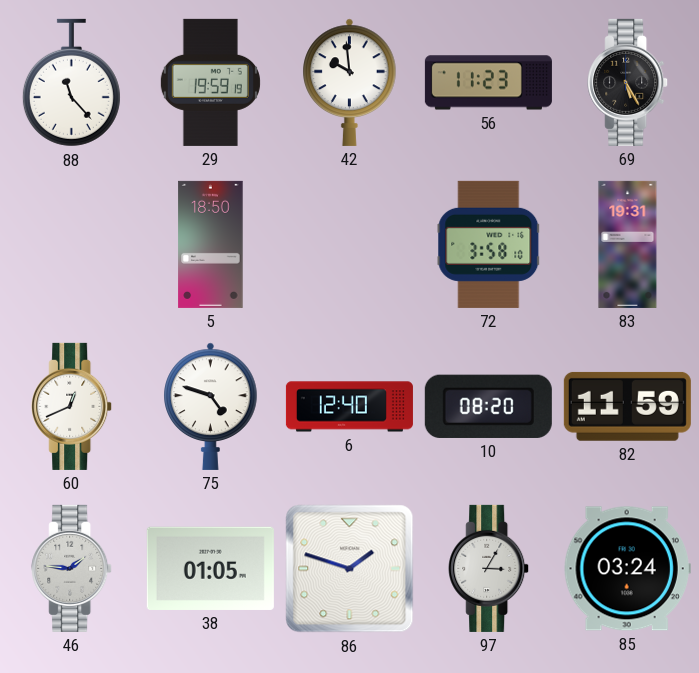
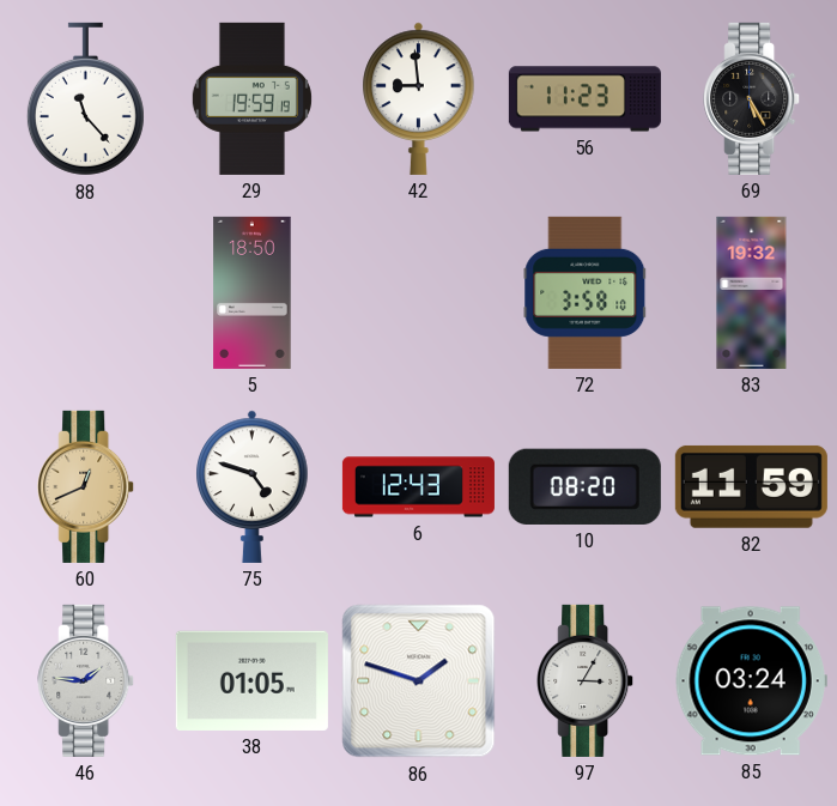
42: 9:59 -> 8:59 (419, 98)
83: 19:31 -> 19:32 (752, 292)
60 dial: white -> champagne (86, 486)
6: 12:40 -> 12:43 (418, 487)
